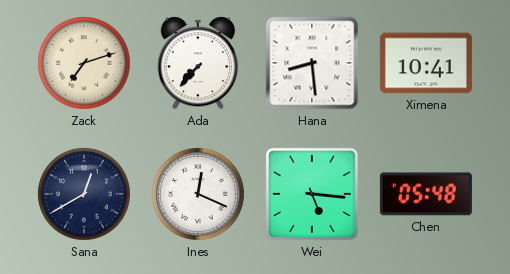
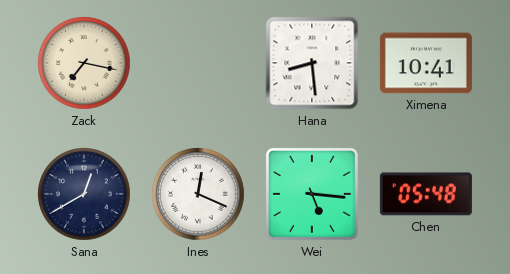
Zack: 7:12 -> 7:17 (84, 63)
Ada: 7:37 -> none (198, 63)
